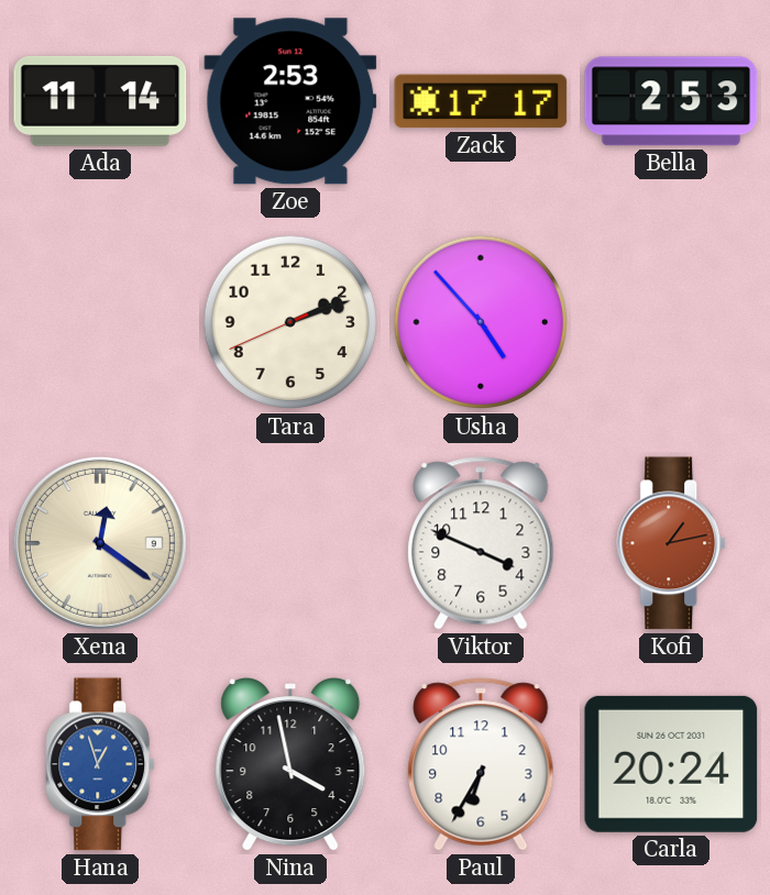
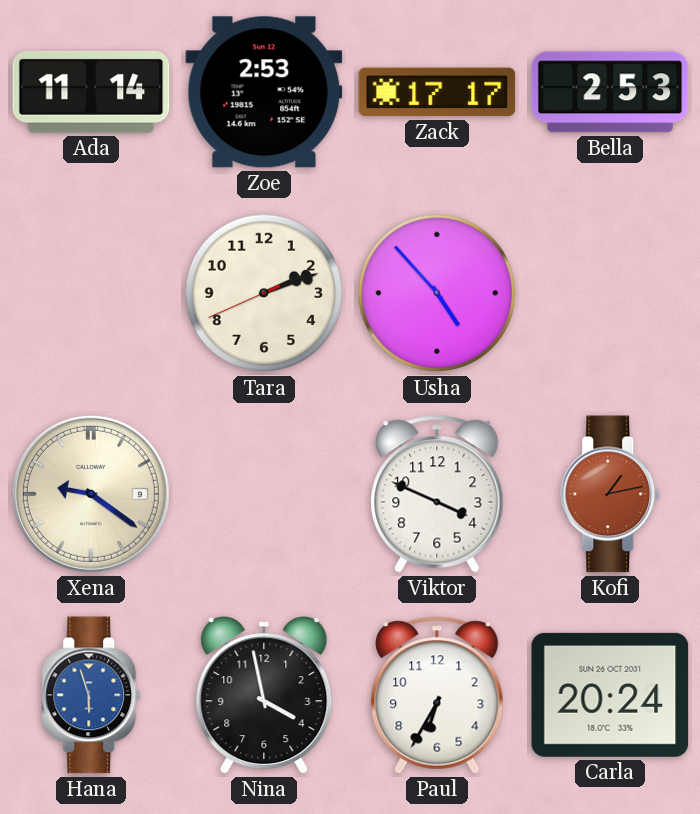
Xena: 12:21 -> 9:21 (91, 494)
Hana: 12:57 -> 5:57 (92, 695)
